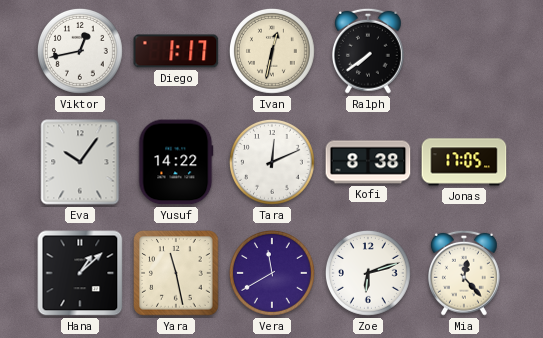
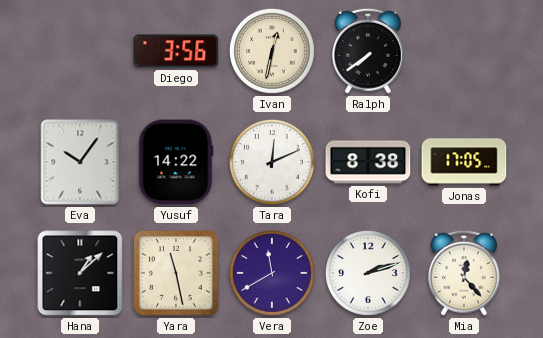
Viktor: 12:43 -> none (80, 51)
Diego: 1:17 -> 3:56 (176, 51)
Zoe: 6:12 -> 2:12 (368, 273)
